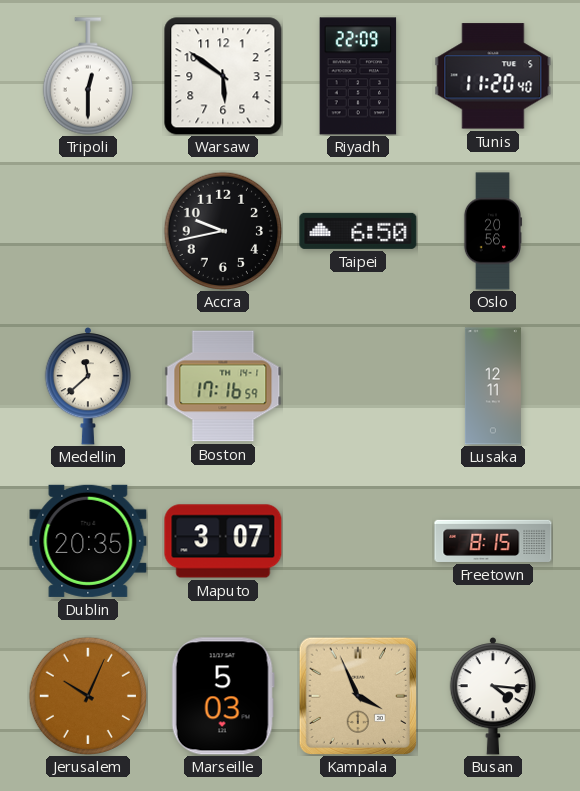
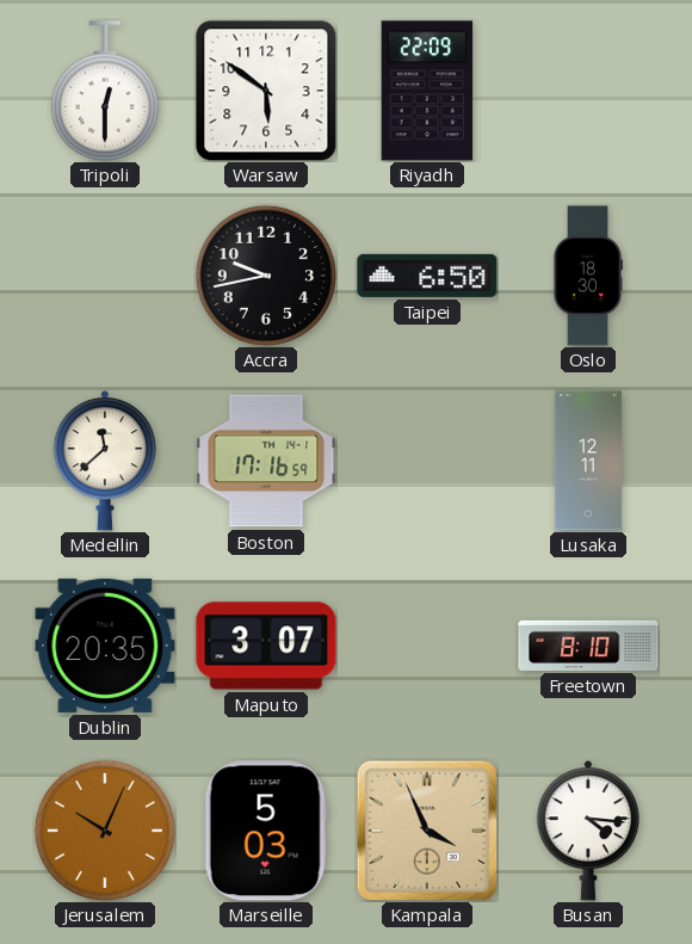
Tunis: 11:20 -> none (493, 76)
Oslo: 20:56 -> 18:30 (588, 276)
Freetown: 8:15 -> 8:10 (588, 646)
